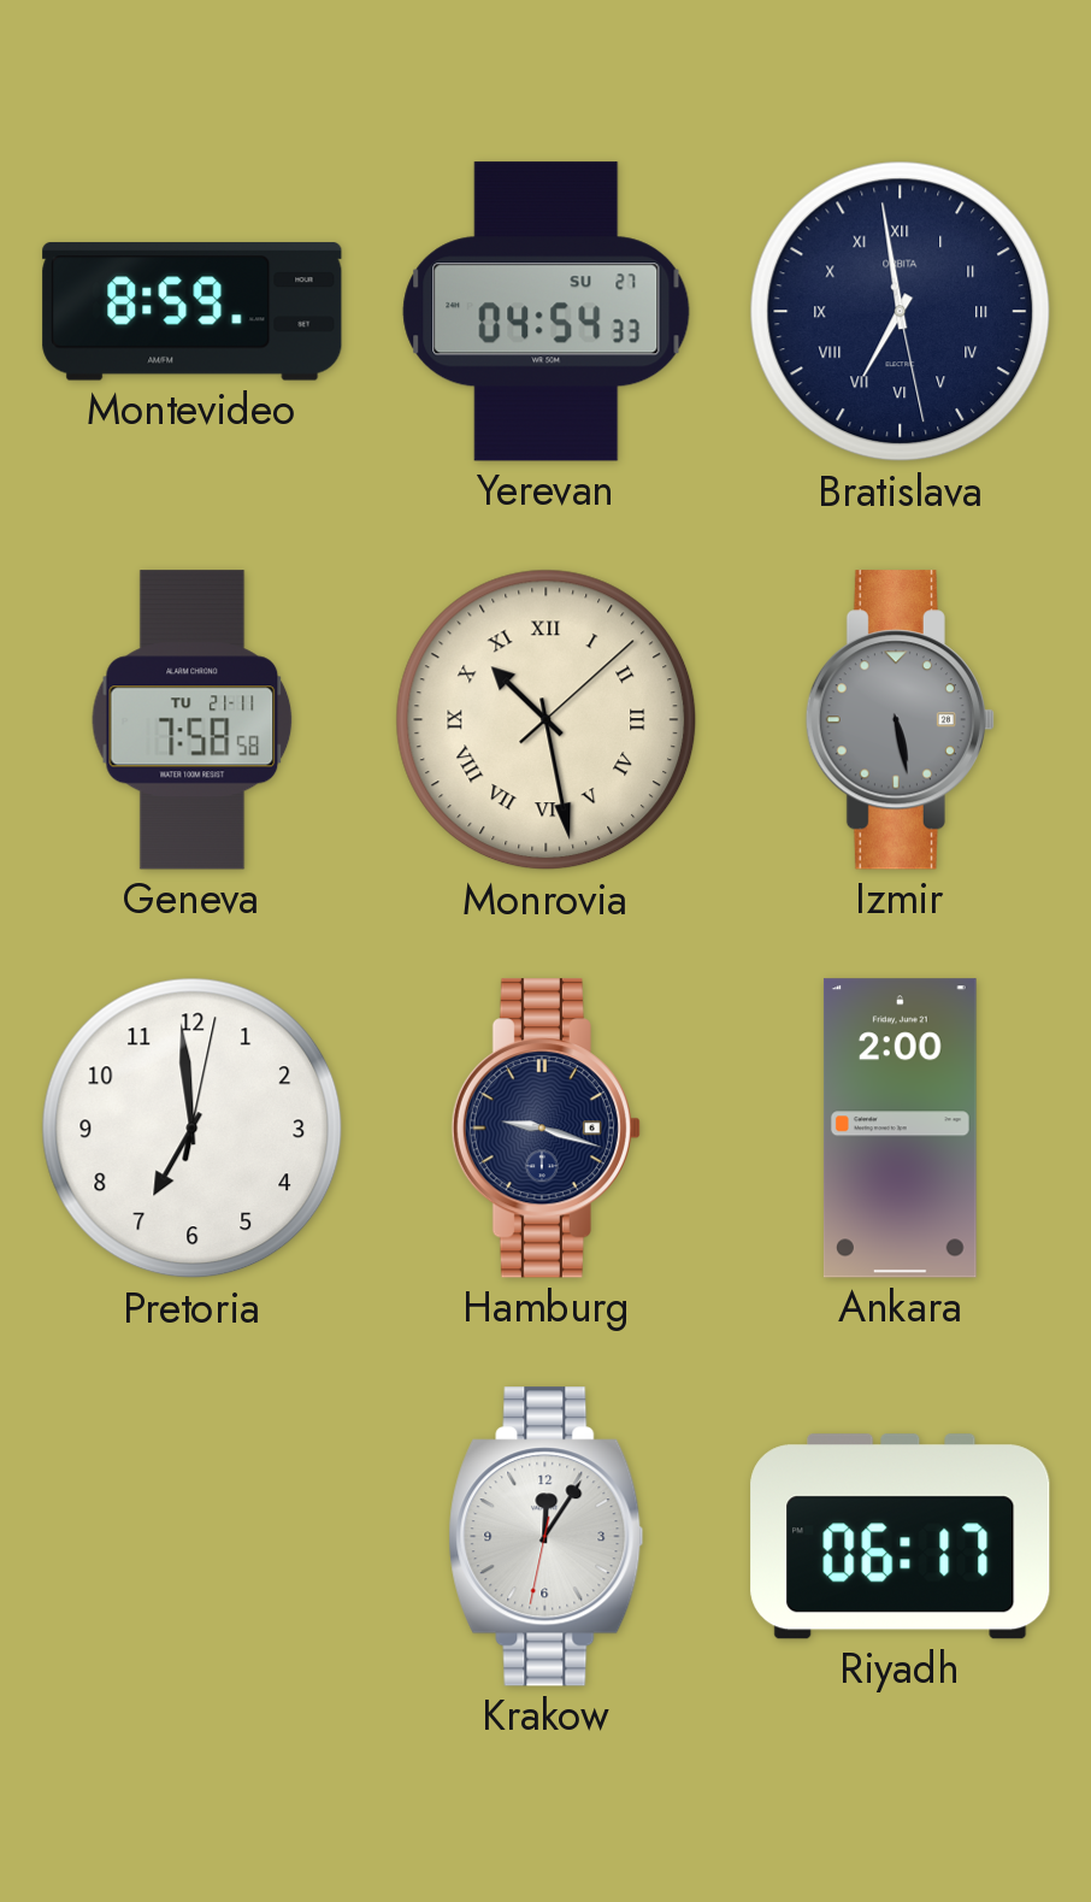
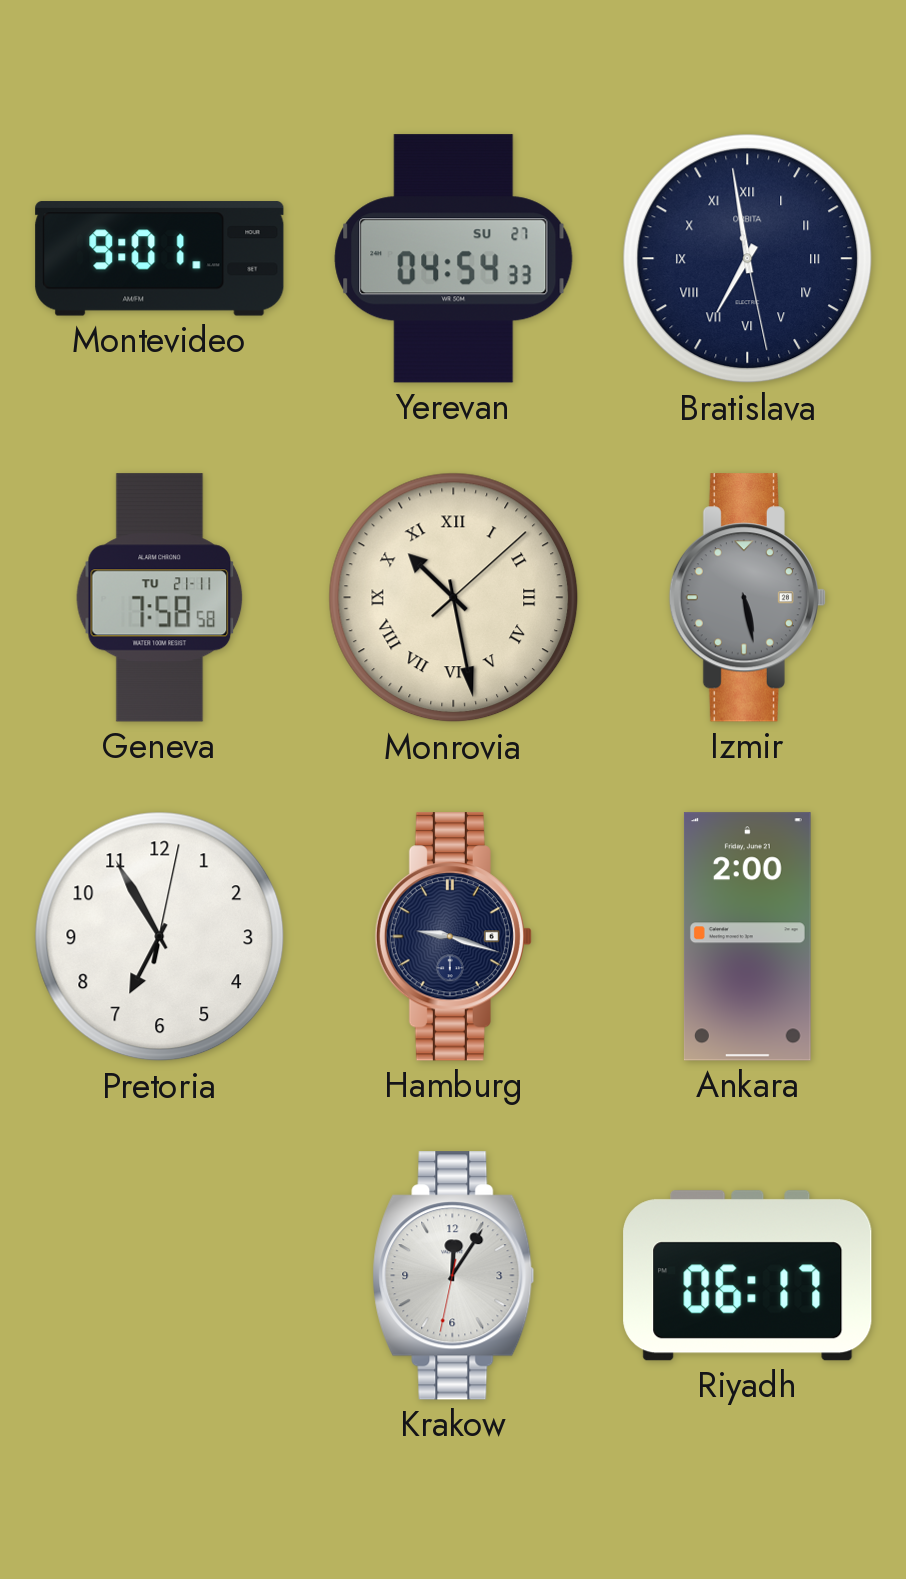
Montevideo: 8:59 -> 9:01 (160, 259)
Pretoria: 6:59 -> 6:55 (160, 937)
